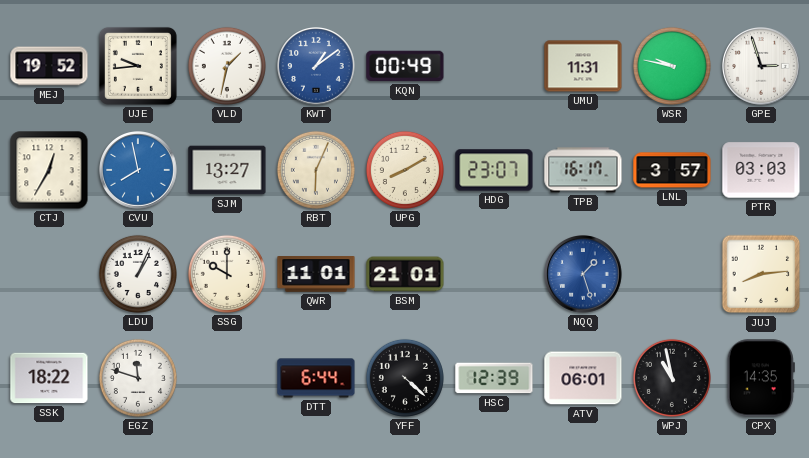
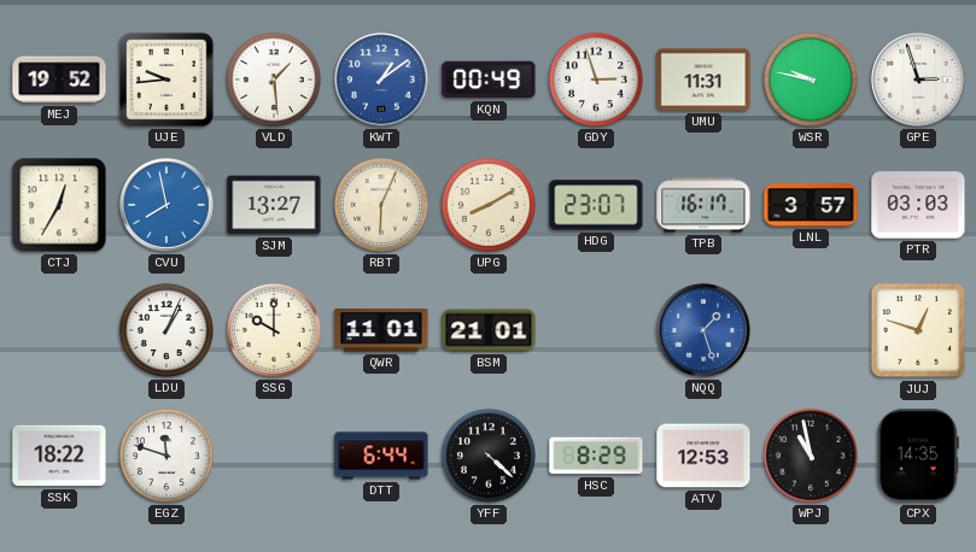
VLD: 1:32 -> 1:29 (274, 80)
GDY: none -> 2:57 (596, 80)
JUJ: 8:14 -> 12:48 (918, 330)
HSC: 12:39 -> 8:29 (596, 456)
ATV: 06:01 -> 12:53 (703, 456)
